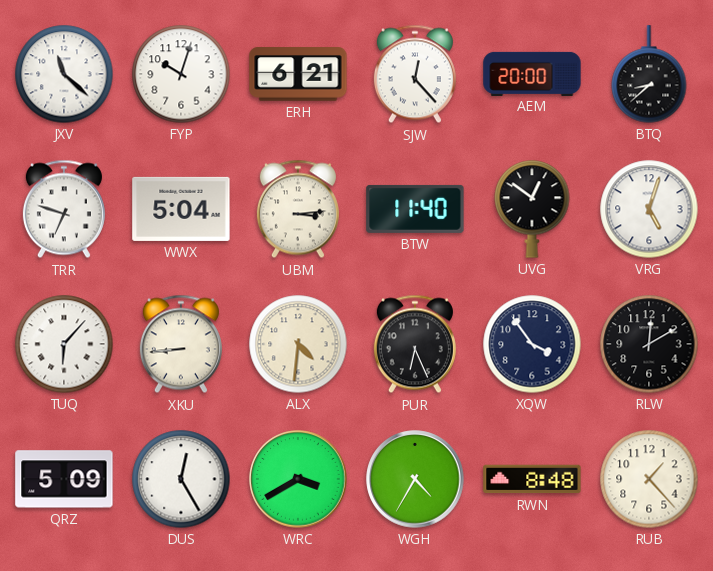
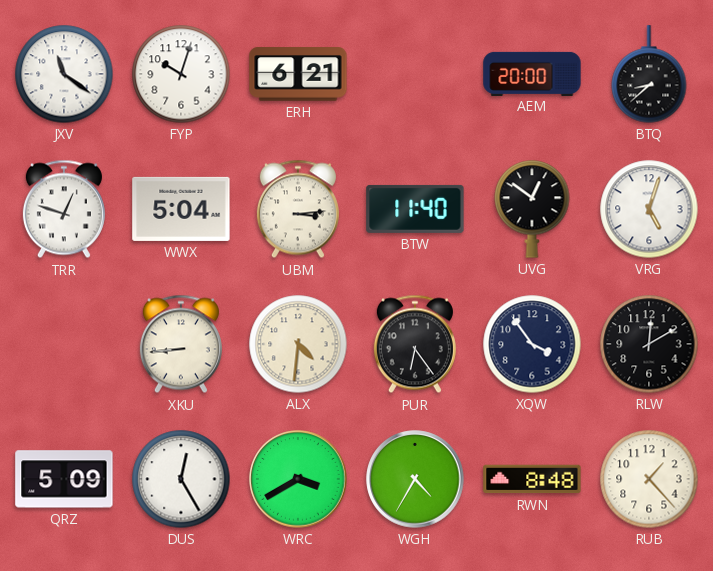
JXV: 11:22 -> 11:21 (64, 74)
SJW: 12:23 -> none (415, 74)
TRR: 6:48 -> 12:48 (64, 209)
TUQ: 6:07 -> none (64, 344)
PUR: 6:26 -> 6:24 (415, 344)
